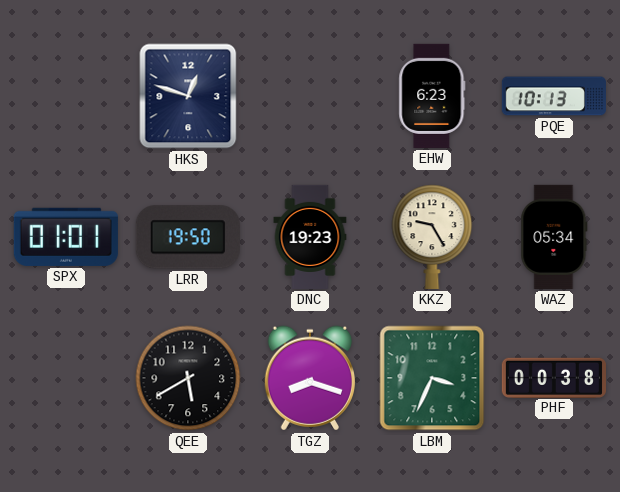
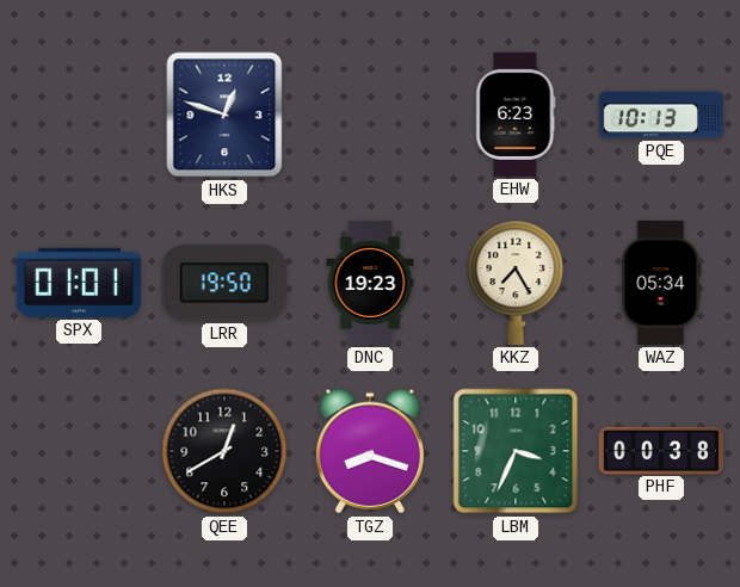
KKZ: 9:25 -> 7:25 (516, 283)
QEE: 5:40 -> 12:40 (224, 451)
